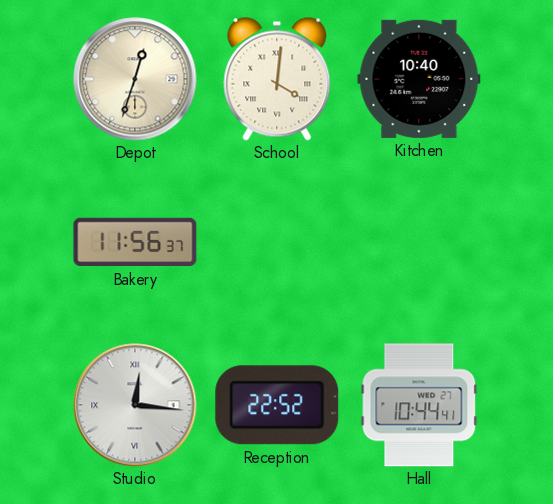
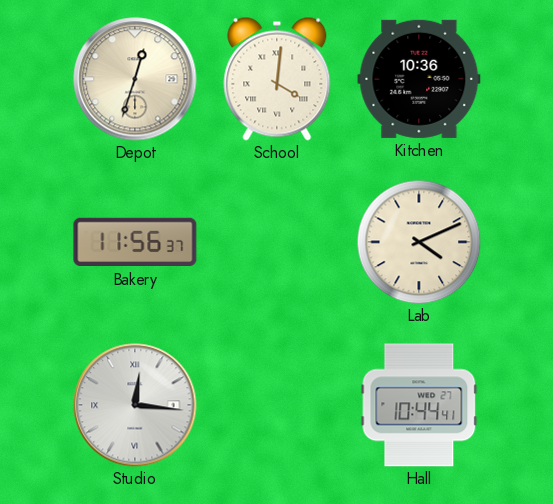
Kitchen: 10:40 -> 10:36 (419, 79)
Lab: none -> 4:11 (419, 242)
Reception: 22:52 -> none (277, 405)
